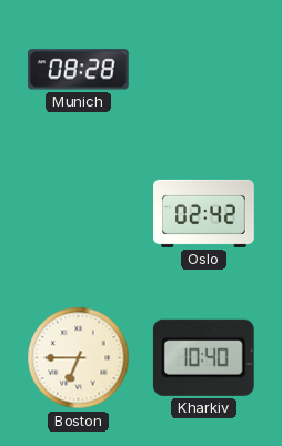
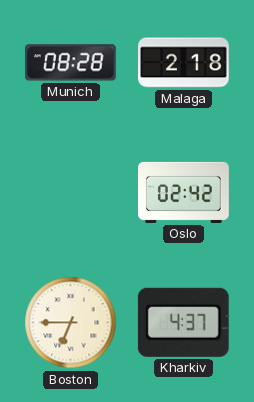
Malaga: none -> 2:18 (184, 63)
Kharkiv: 10:40 -> 4:37 (183, 322)
